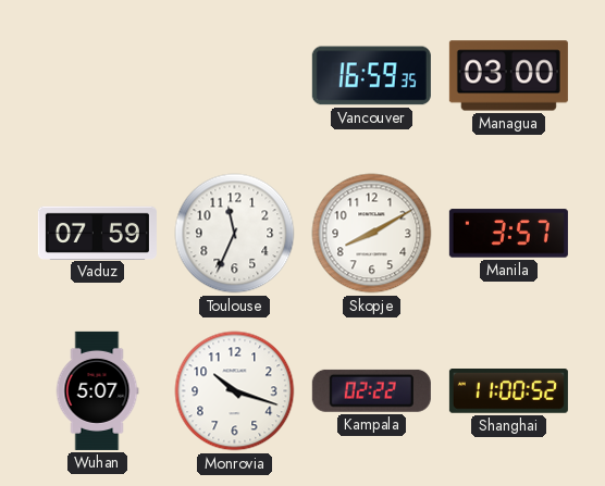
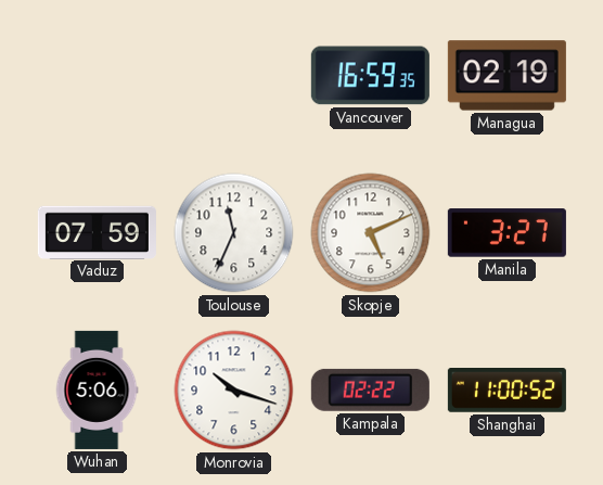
Managua: 03:00 -> 02:19 (506, 76)
Skopje: 8:10 -> 5:11 (371, 233)
Manila: 3:57 -> 3:27 (506, 233)
Wuhan: 5:07 -> 5:06 (97, 390)
